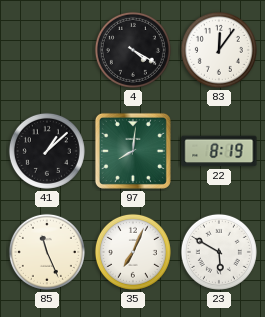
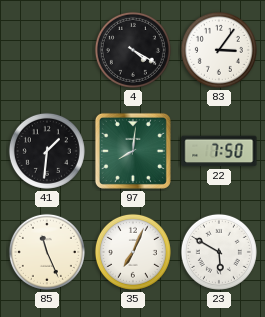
83: 12:06 -> 3:06 (219, 50)
41: 1:08 -> 1:31 (47, 151)
22: 8:19 -> 7:50 (219, 151)
